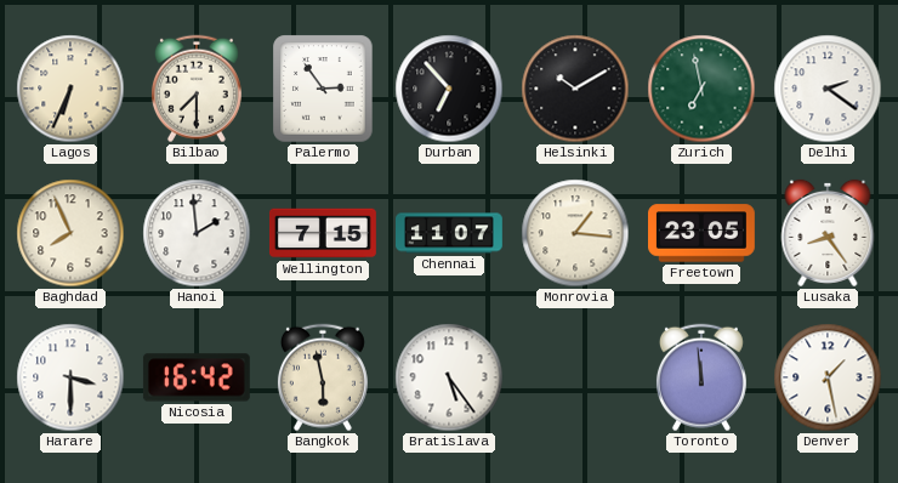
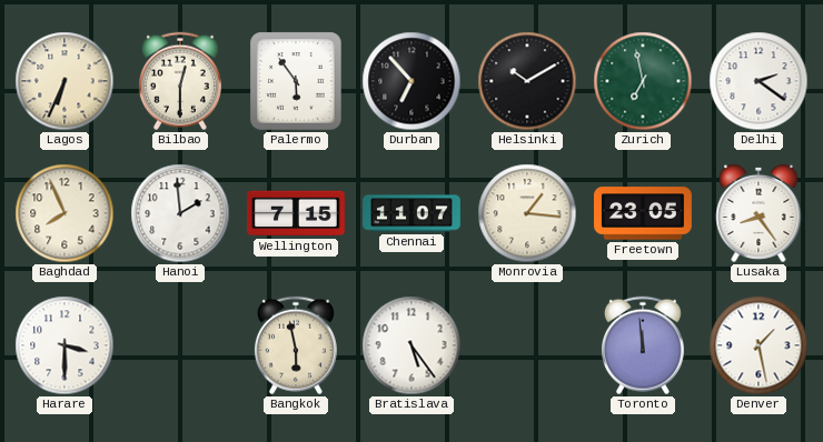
Bilbao: 7:30 -> 12:30 (180, 81)
Palermo: 2:54 -> 5:54 (296, 81)
Nicosia: 16:42 -> none (197, 377)
